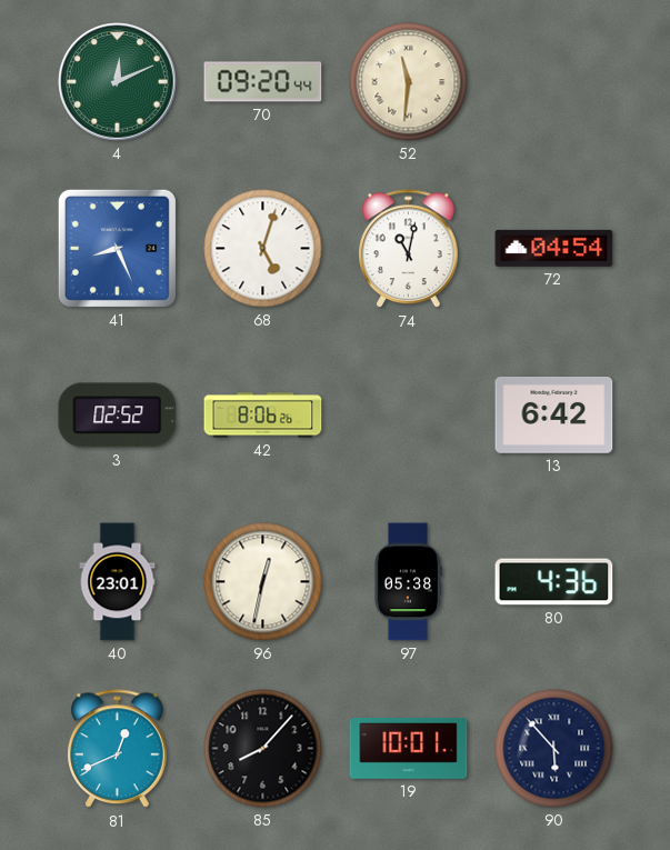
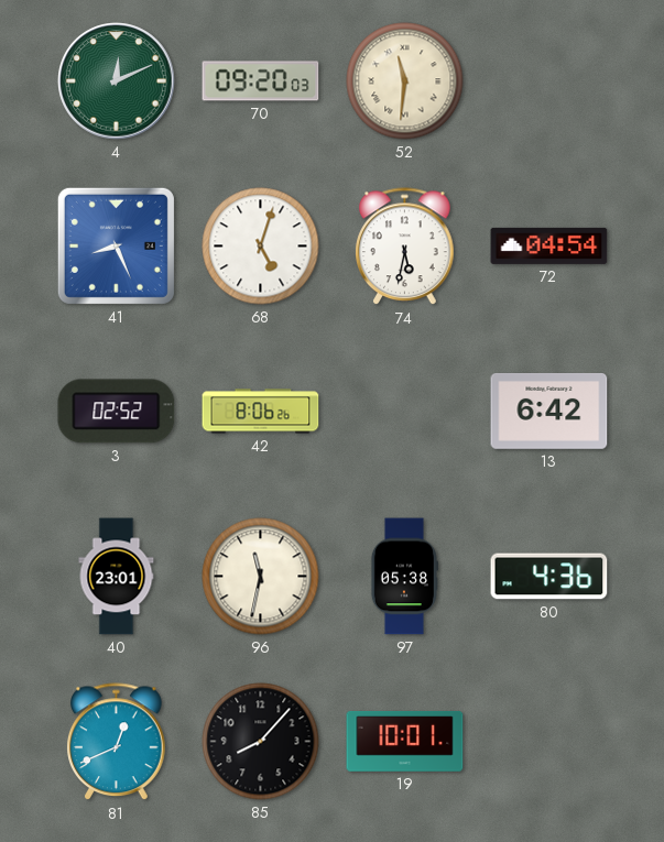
70: 09:20:44 -> 09:20:03 (261, 81)
74: 11:02 -> 5:32 (405, 247)
96: 12:32 -> 11:32 (261, 577)
90: 5:53 -> none (554, 749)
